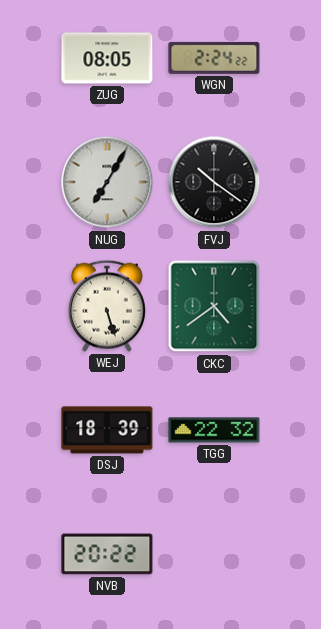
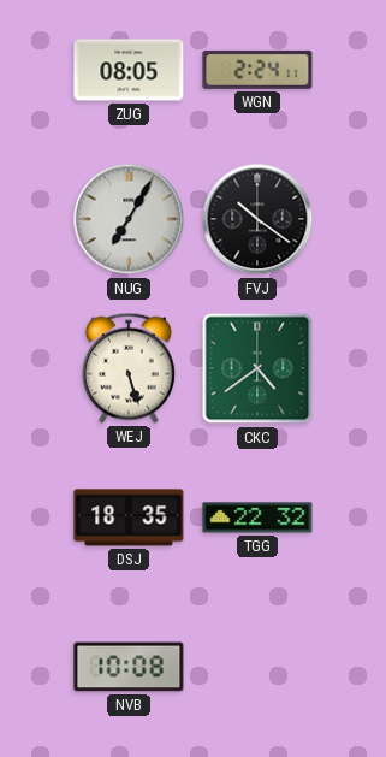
WGN: 2:24:22 -> 2:24:11 (257, 70)
DSJ: 18:39 -> 18:35 (129, 518)
NVB: 20:22 -> 10:08 (129, 667)
